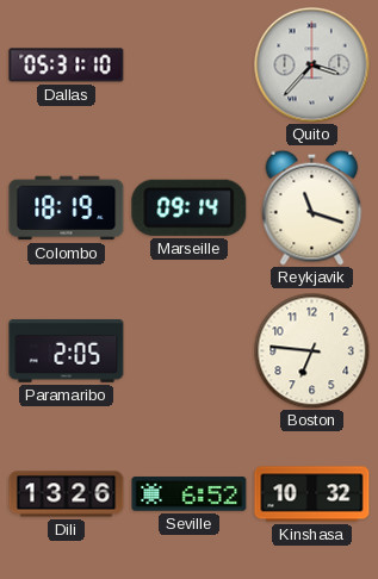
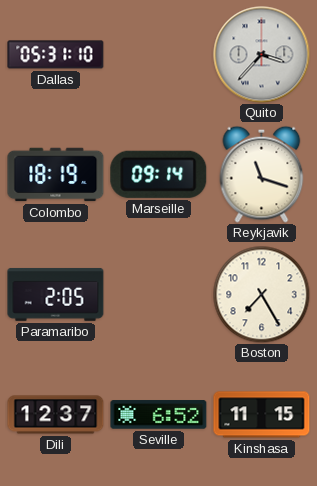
Boston: 6:46 -> 7:25 (261, 294)
Dili: 13:26 -> 12:37 (56, 415)
Kinshasa: 10:32 -> 11:15 (262, 415)
